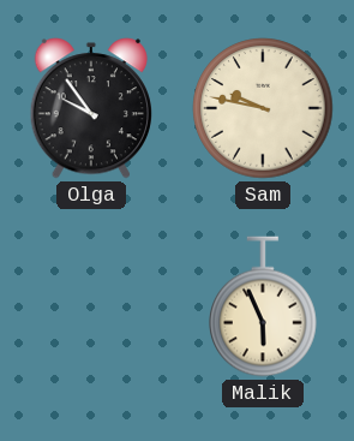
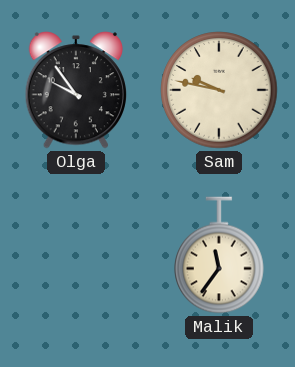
Malik: 5:56 -> 11:36 (220, 255)
